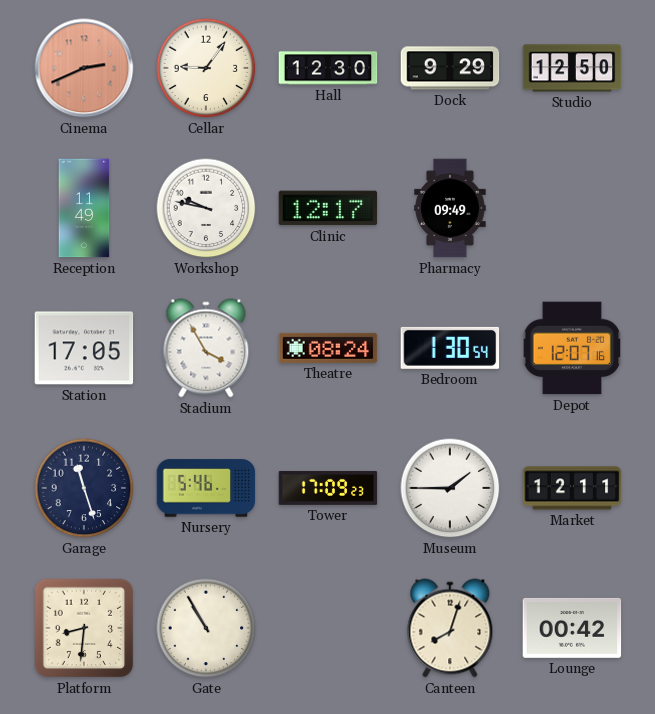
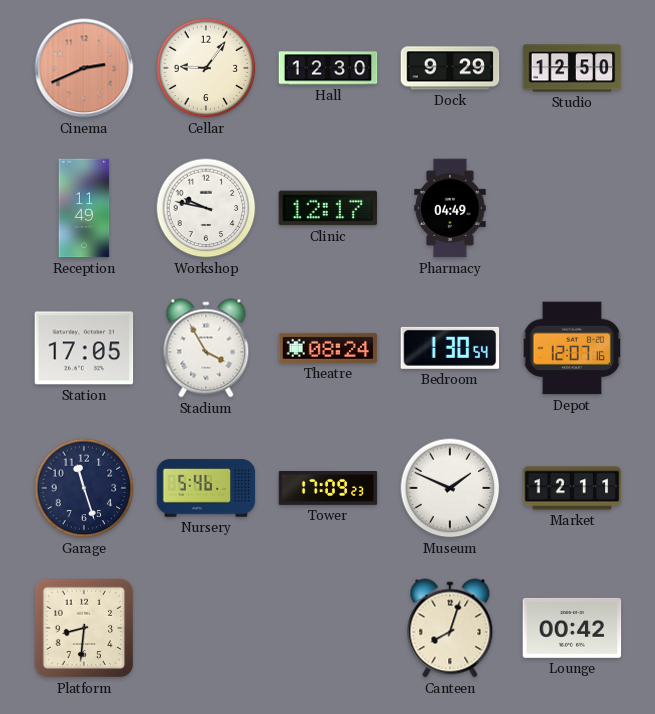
Pharmacy: 09:49 -> 04:49 (450, 208)
Museum: 1:45 -> 1:49 (450, 488)
Gate: 10:55 -> none (206, 628)
